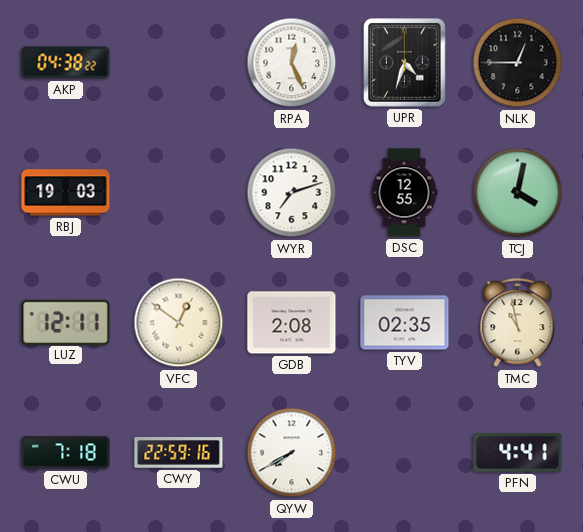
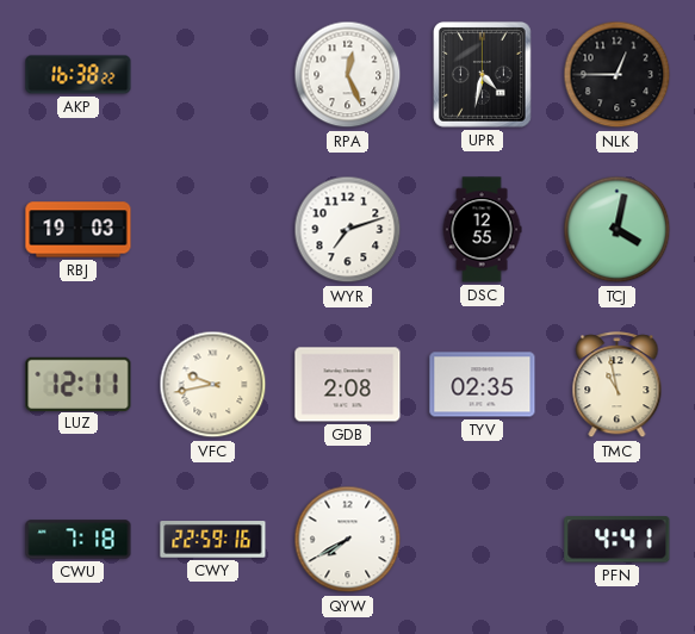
AKP: 04:38 -> 16:38 (79, 75)
UPR: 4:33 -> 4:32 (483, 75)
VFC: 12:51 -> 9:43 (213, 385)
